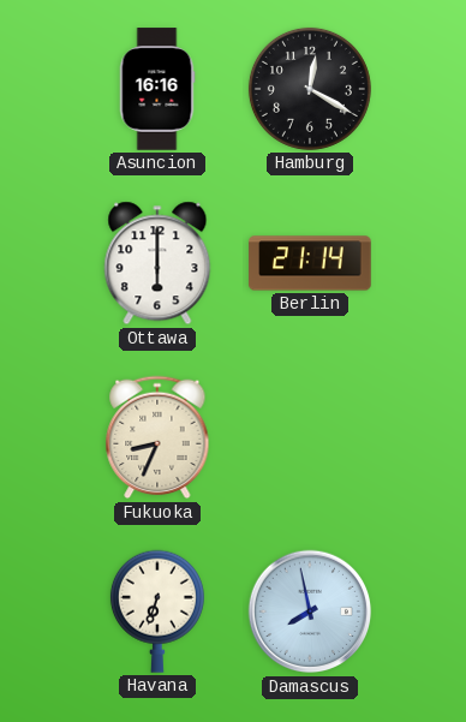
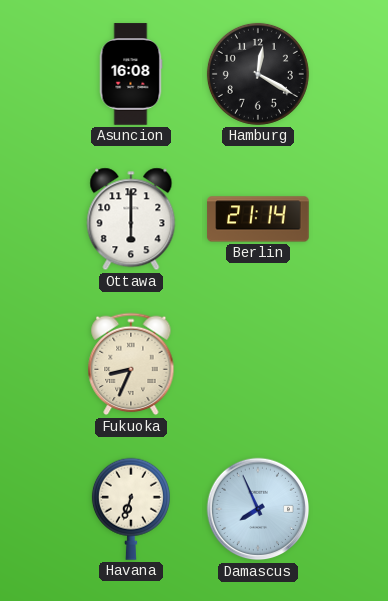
Asuncion: 16:16 -> 16:08 (131, 74)
Damascus: 7:58 -> 7:56 (258, 509)
